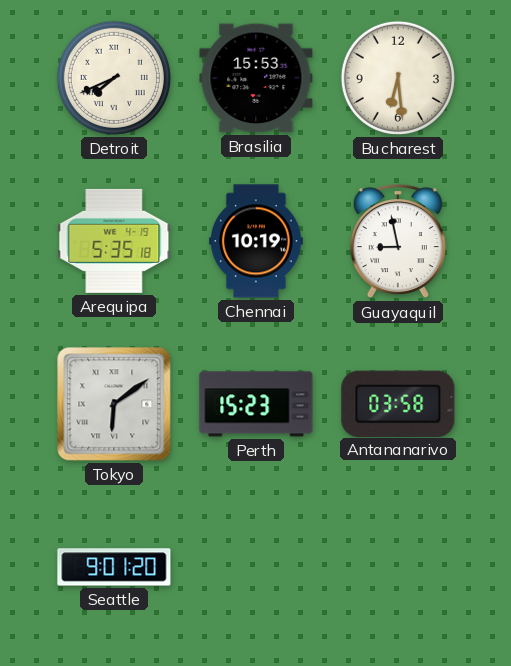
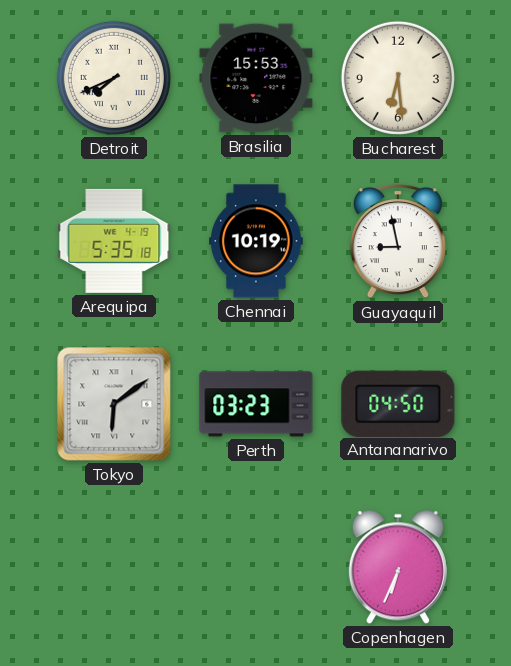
Perth: 15:23 -> 03:23 (256, 404)
Antananarivo: 03:58 -> 04:50 (398, 403)
Seattle: 9:01 -> none (114, 567)
Copenhagen: none -> 6:34 (398, 567)
